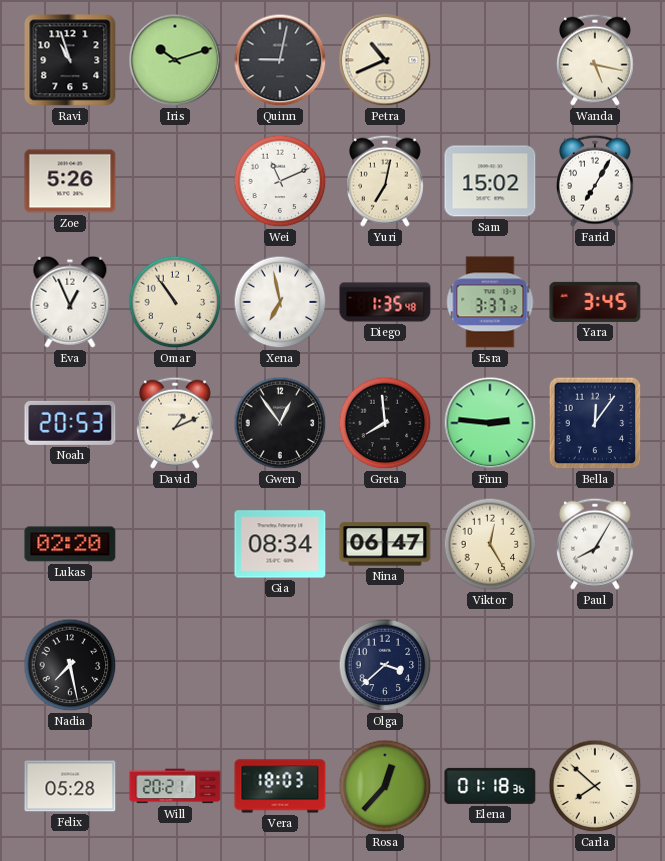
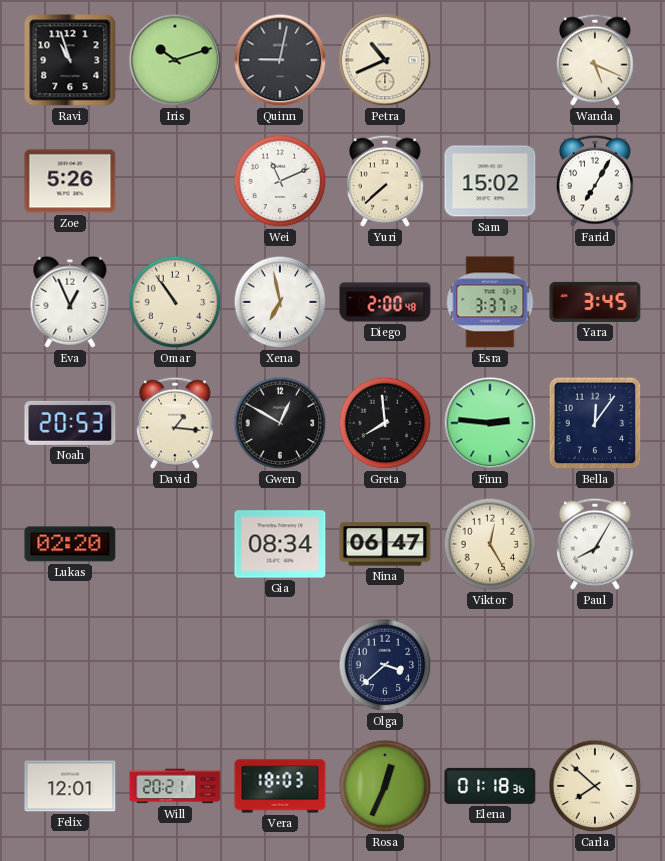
Wanda: 5:17 -> 5:19 (596, 60)
Yuri: 7:02 -> 7:38 (386, 181)
Diego: 1:35 -> 2:00 (385, 302)
David: 1:11 -> 1:16 (176, 423)
Gwen: 12:54 -> 12:50 (280, 423)
Nadia: 7:28 -> none (70, 665)
Felix: 05:28 -> 12:01 (70, 786)
Rosa: 12:37 -> 12:34 (385, 786)
